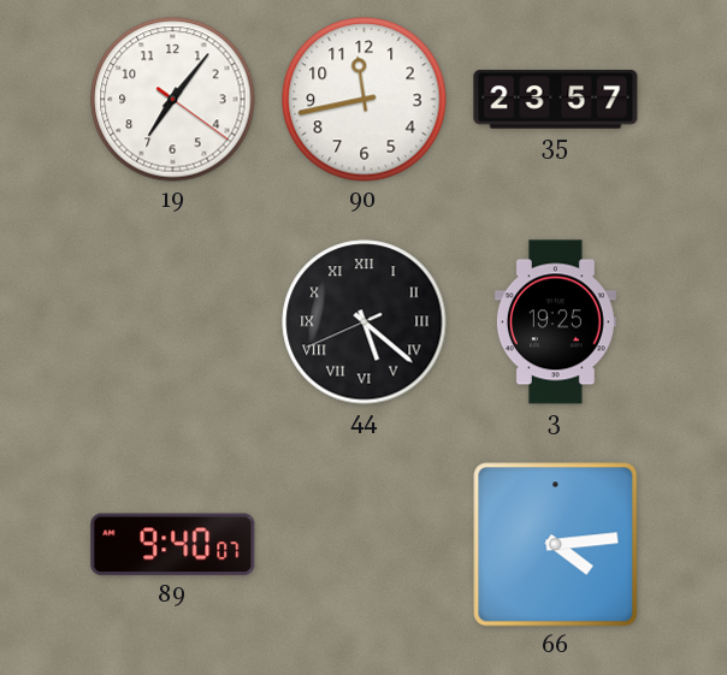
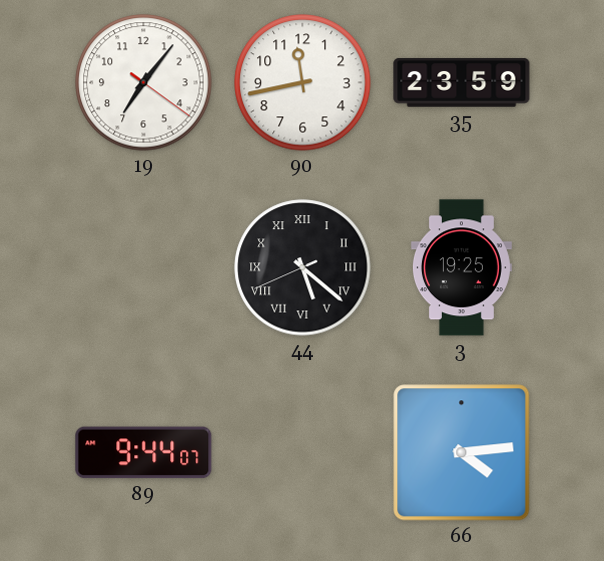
35: 23:57 -> 23:59 (462, 83)
89: 9:40 -> 9:44 (144, 453)
